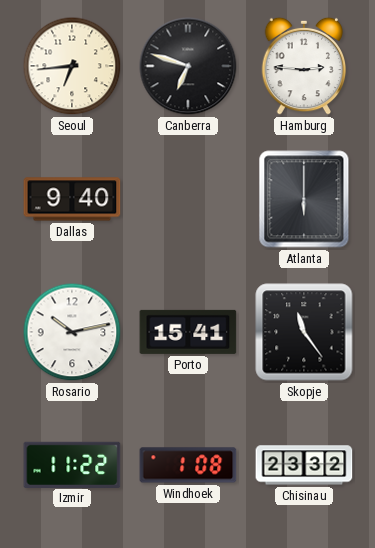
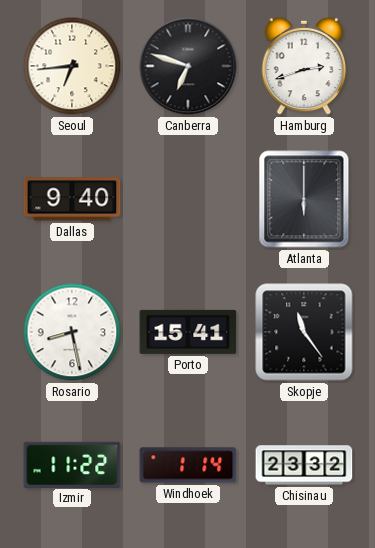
Hamburg: 2:46 -> 2:42 (304, 66)
Rosario: 10:13 -> 8:28 (72, 332)
Windhoek: 1:08 -> 1:14 (188, 465)
